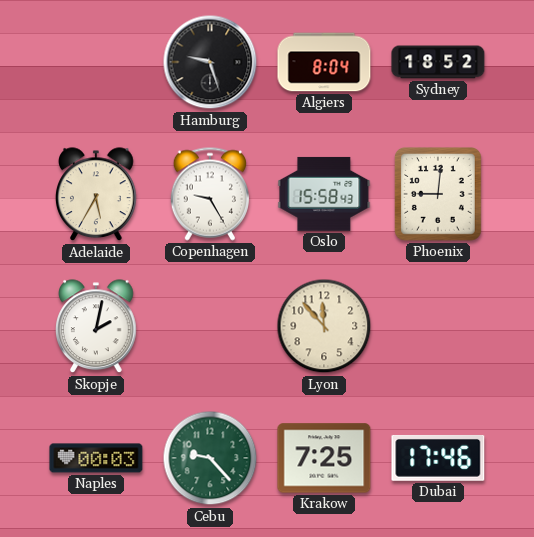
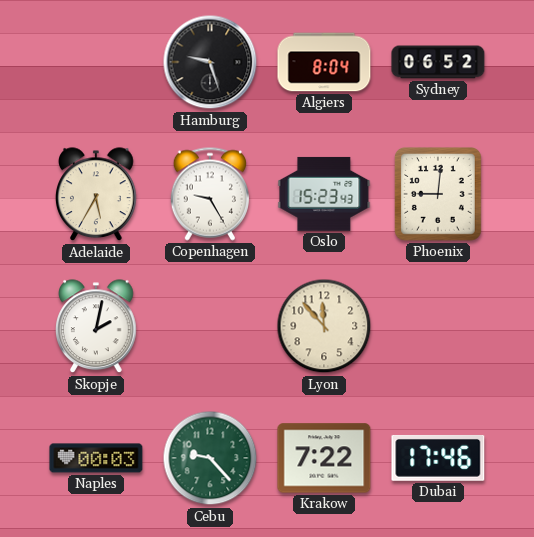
Sydney: 18:52 -> 06:52 (438, 62)
Oslo: 15:58 -> 15:23 (324, 194)
Krakow: 7:25 -> 7:22 (324, 458)
